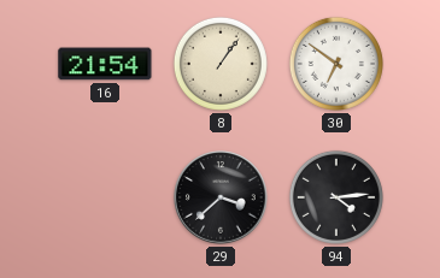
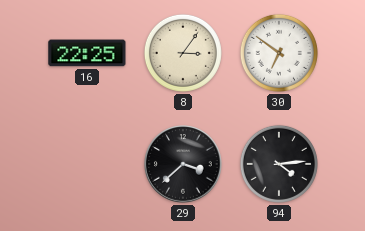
16: 21:54 -> 22:25 (87, 53)
8: 1:06 -> 3:06 (183, 53)
